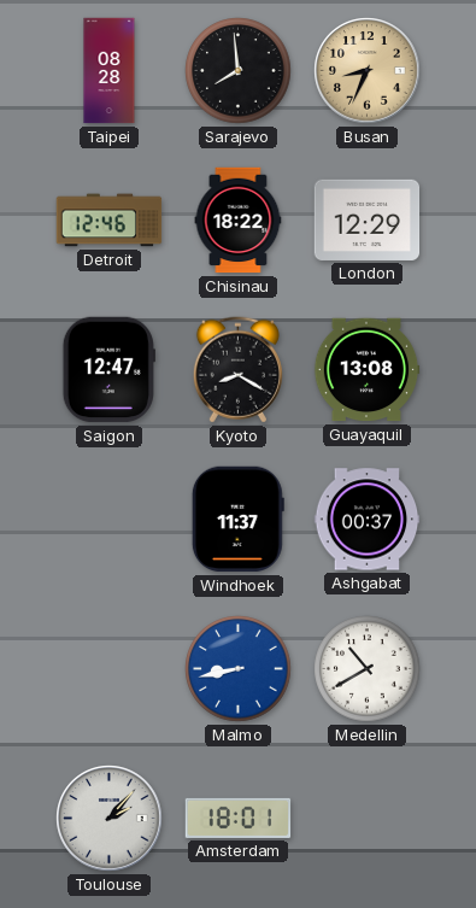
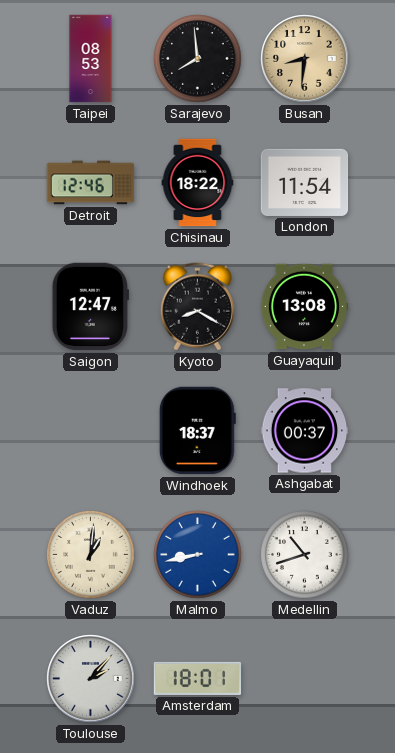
Taipei: 08:28 -> 08:53 (91, 59)
Busan: 8:34 -> 8:31 (305, 59)
London: 12:29 -> 11:54 (305, 182)
Windhoek: 11:37 -> 18:37 (197, 431)
Vaduz: none -> 1:01 (91, 555)
Medellin: 10:40 -> 10:42 (305, 555)
